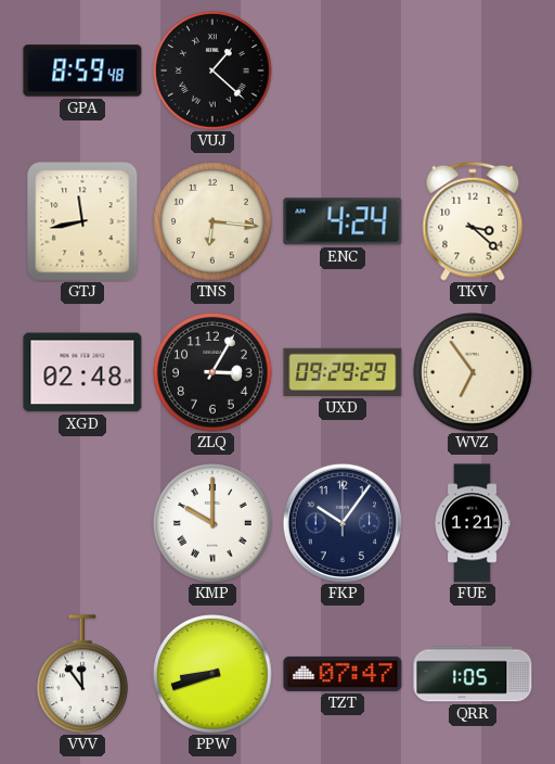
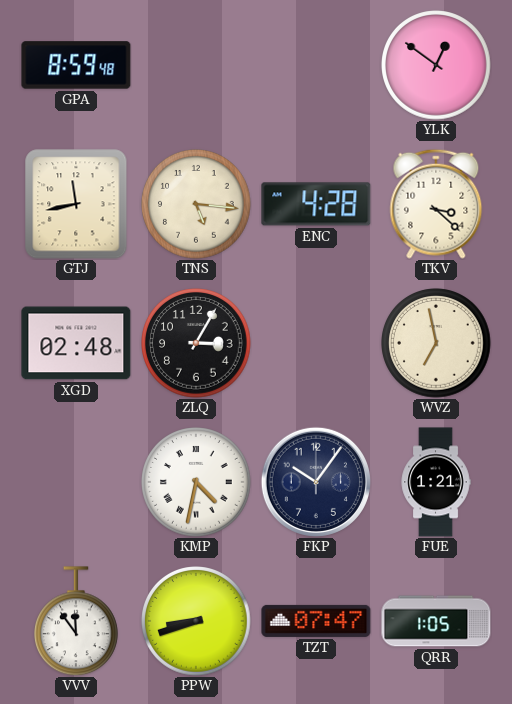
VUJ: 1:22 -> none (212, 71)
YLK: none -> 12:51 (436, 65)
TNS: 6:16 -> 5:16 (196, 204)
ENC: 4:24 -> 4:28 (316, 204)
UXD: 09:29 -> none (343, 372)
WVZ: 6:54 -> 6:58 (436, 343)
KMP: 10:00 -> 4:32 (196, 482)
